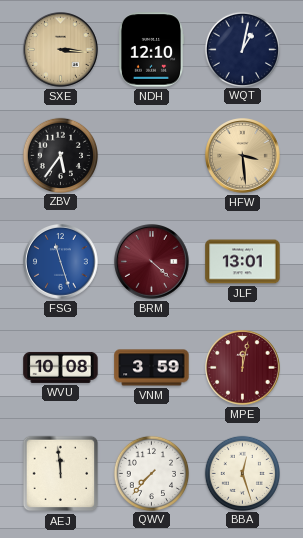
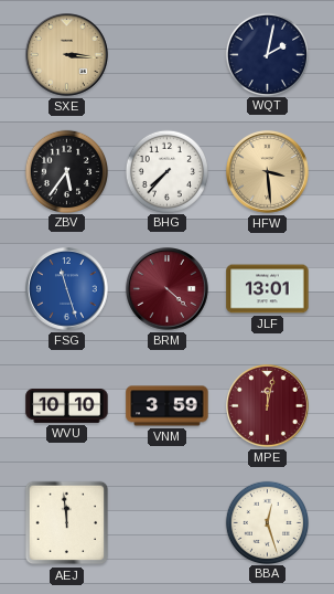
NDH: 12:10 -> none (151, 50)
WQT: 1:02 -> 2:02 (267, 54)
BHG: none -> 7:37 (166, 171)
WVU: 10:08 -> 10:10 (67, 405)
QWV: 7:37 -> none (151, 473)
